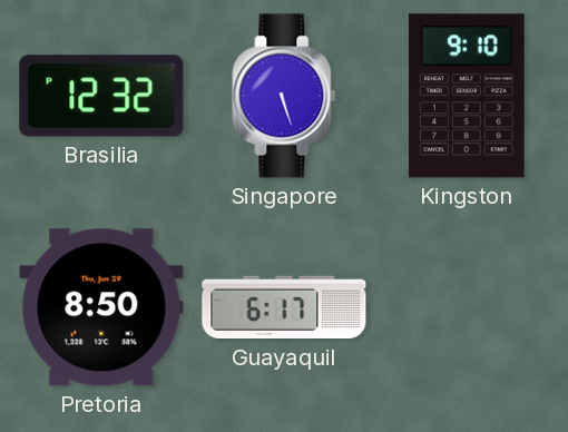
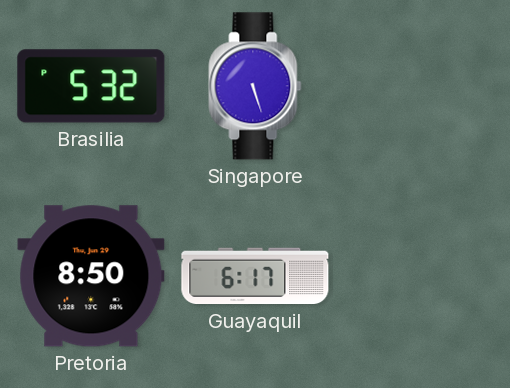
Brasilia: 12:32 -> 5:32 (91, 86)
Kingston: 9:10 -> none (467, 96)
